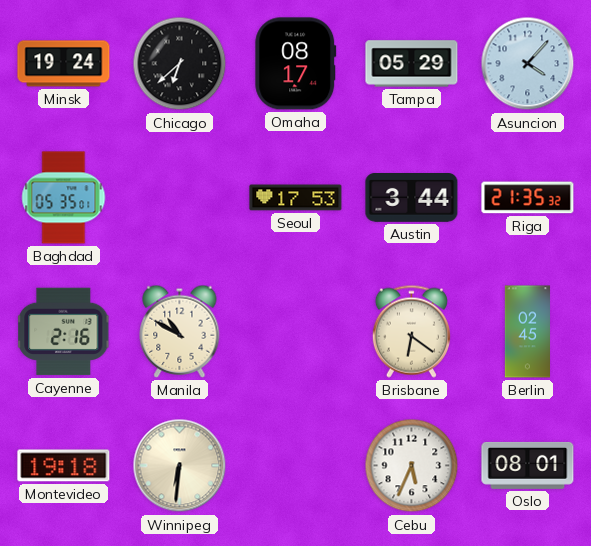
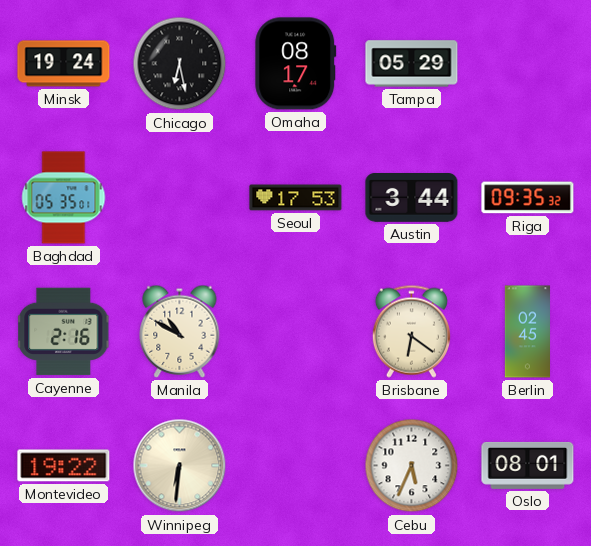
Chicago: 6:38 -> 6:28 (180, 64)
Asuncion: 4:07 -> none (528, 64)
Riga: 21:35 -> 09:35 (528, 198)
Montevideo: 19:18 -> 19:22 (64, 466)
